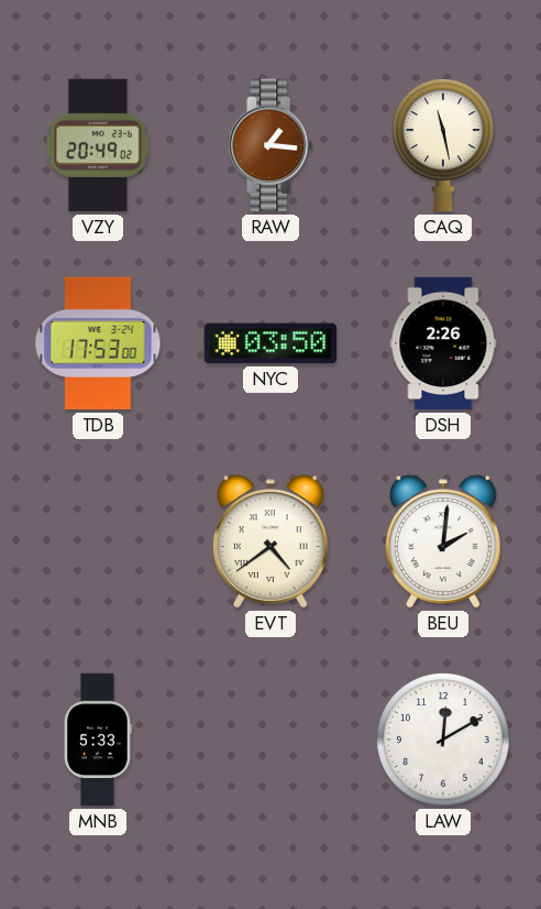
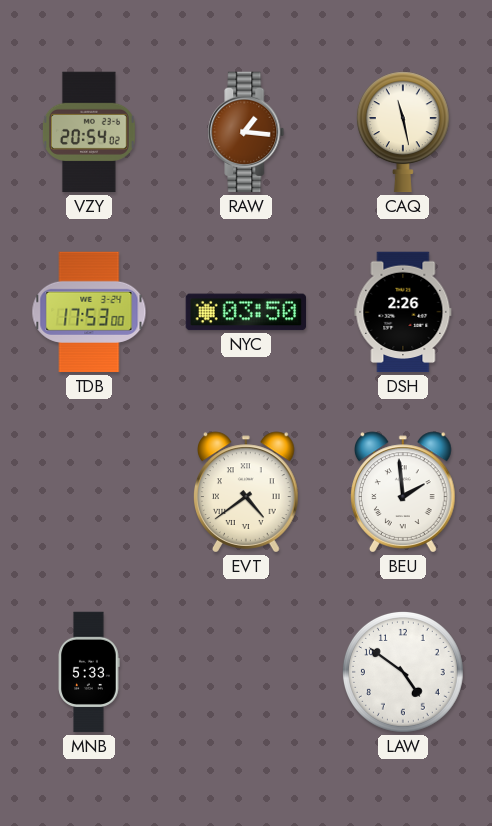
VZY: 20:49 -> 20:54 (89, 132)
BEU: 2:01 -> 1:59 (404, 492)
LAW: 12:10 -> 4:51 (403, 672)
